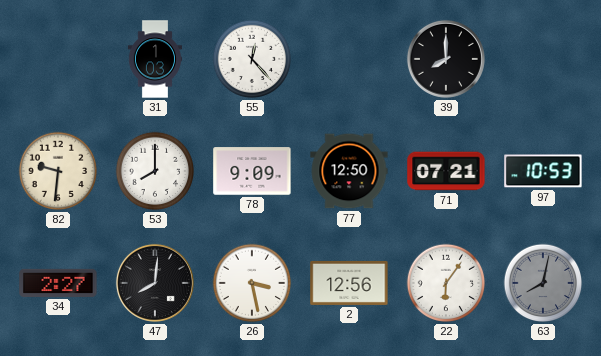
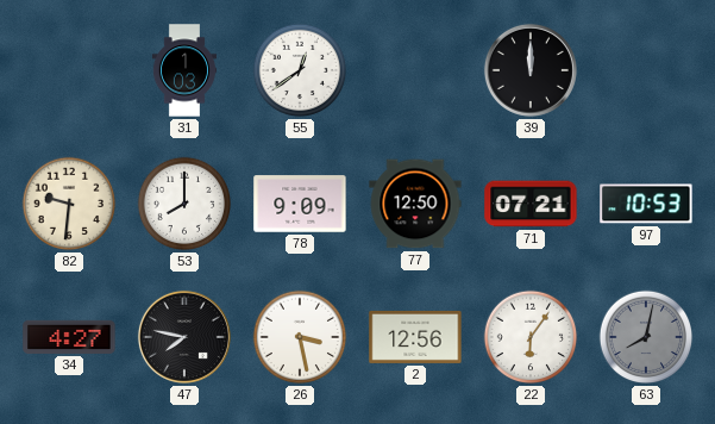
55: 12:23 -> 12:39 (300, 70)
39: 8:00 -> 12:00 (531, 70)
34: 2:27 -> 4:27 (69, 337)
47: 8:01 -> 7:47 (184, 337)
